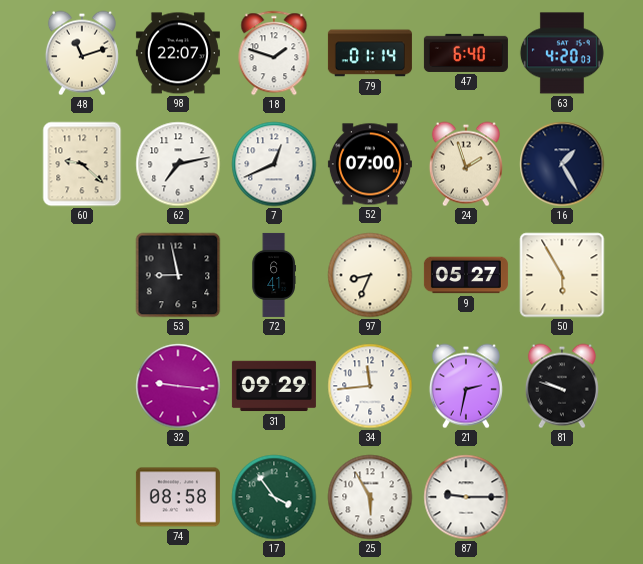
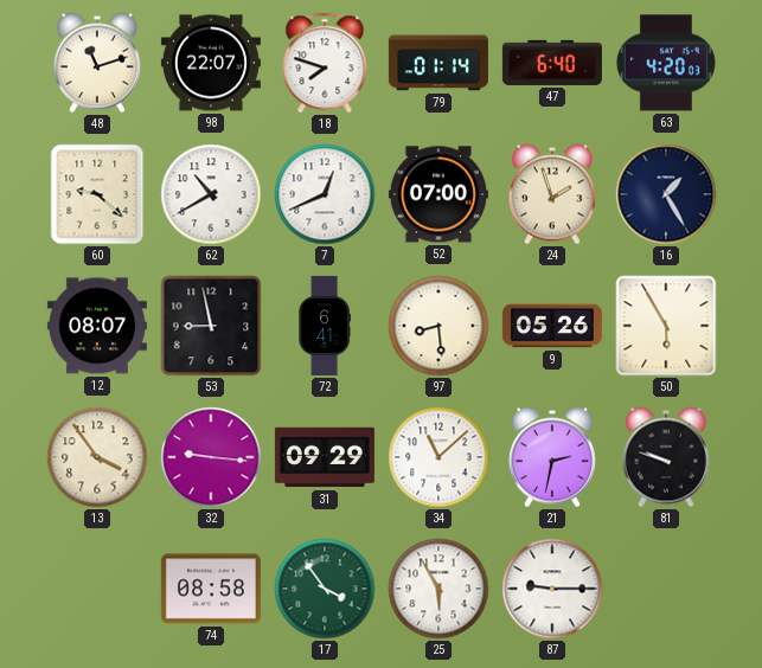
18: 1:48 -> 7:48 (325, 63)
62: 7:13 -> 10:40 (211, 194)
12: none -> 08:07 (97, 326)
97: 8:34 -> 8:29 (438, 326)
9: 05:27 -> 05:26 (552, 326)
13: none -> 3:54 (97, 457)
34: 11:44 -> 11:08 (438, 457)
